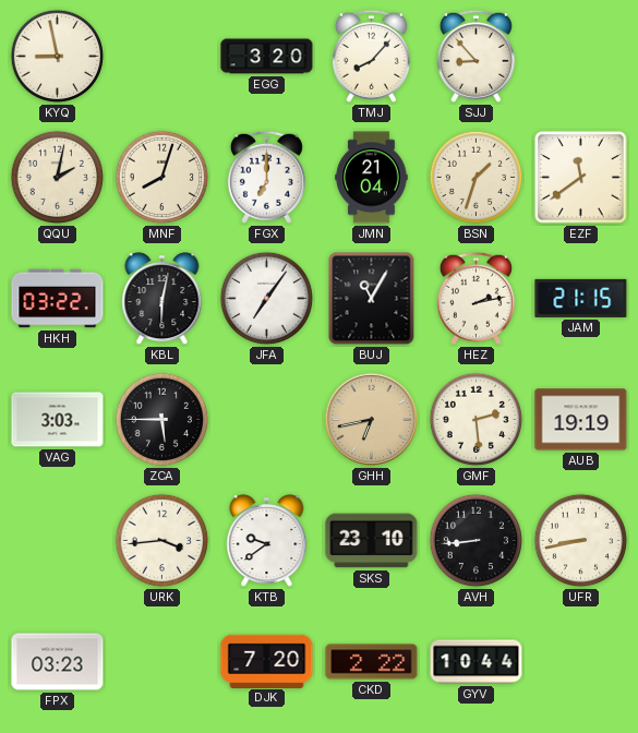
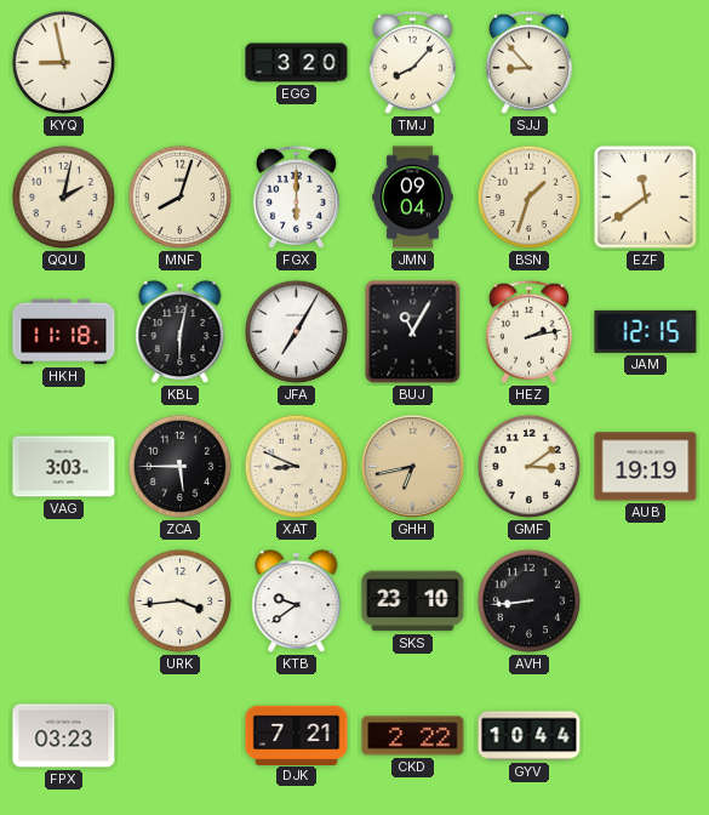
FGX: 7:00 -> 6:00 (296, 196)
JMN: 21:04 -> 09:04 (413, 198)
HKH: 03:22 -> 11:18 (64, 332)
JFA: 7:06 -> 7:05 (297, 332)
JAM: 21:15 -> 12:15 (646, 331)
XAT: none -> 8:49 (297, 467)
GMF: 2:29 -> 3:09 (530, 467)
UFR: 8:43 -> none (581, 541)
DJK: 7:20 -> 7:21 (297, 735)
